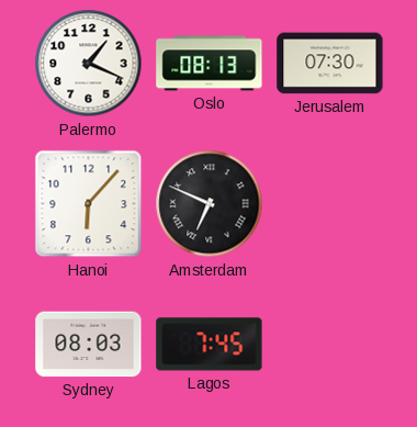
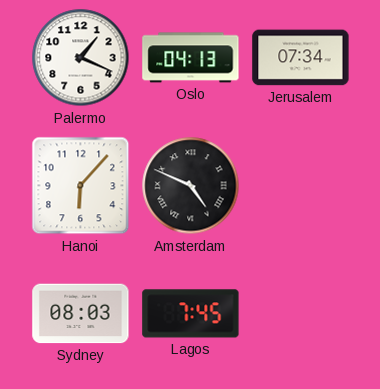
Oslo: 08:13 -> 04:13 (191, 58)
Jerusalem: 07:30 -> 07:34 (301, 58)
Amsterdam: 6:49 -> 4:49 (191, 186)
